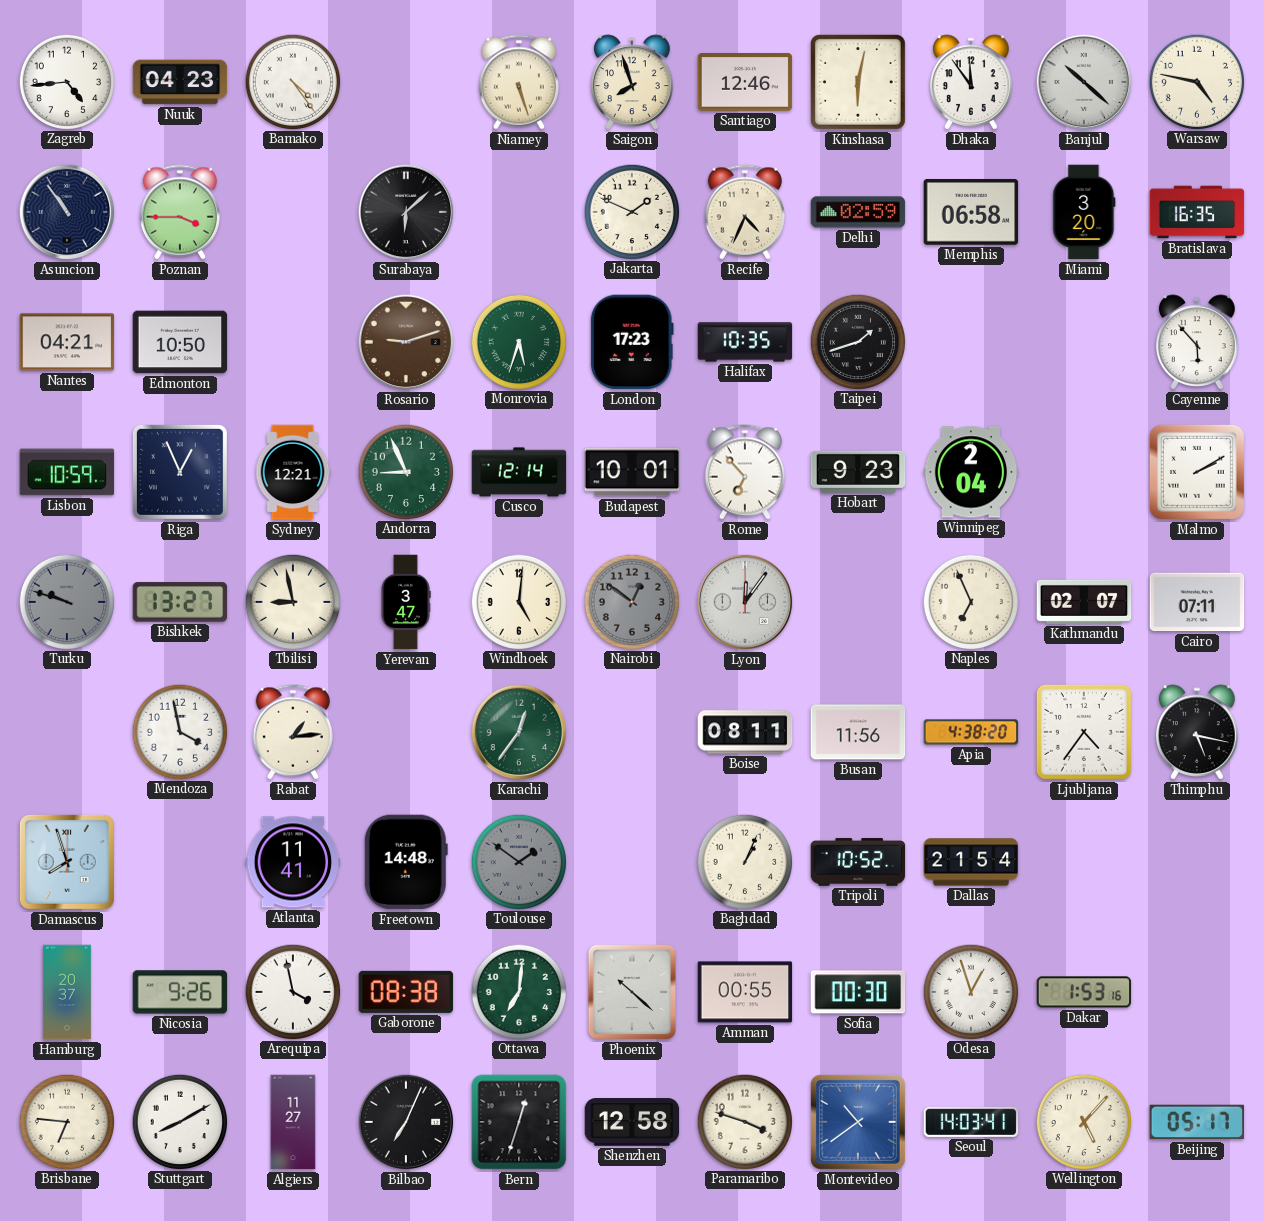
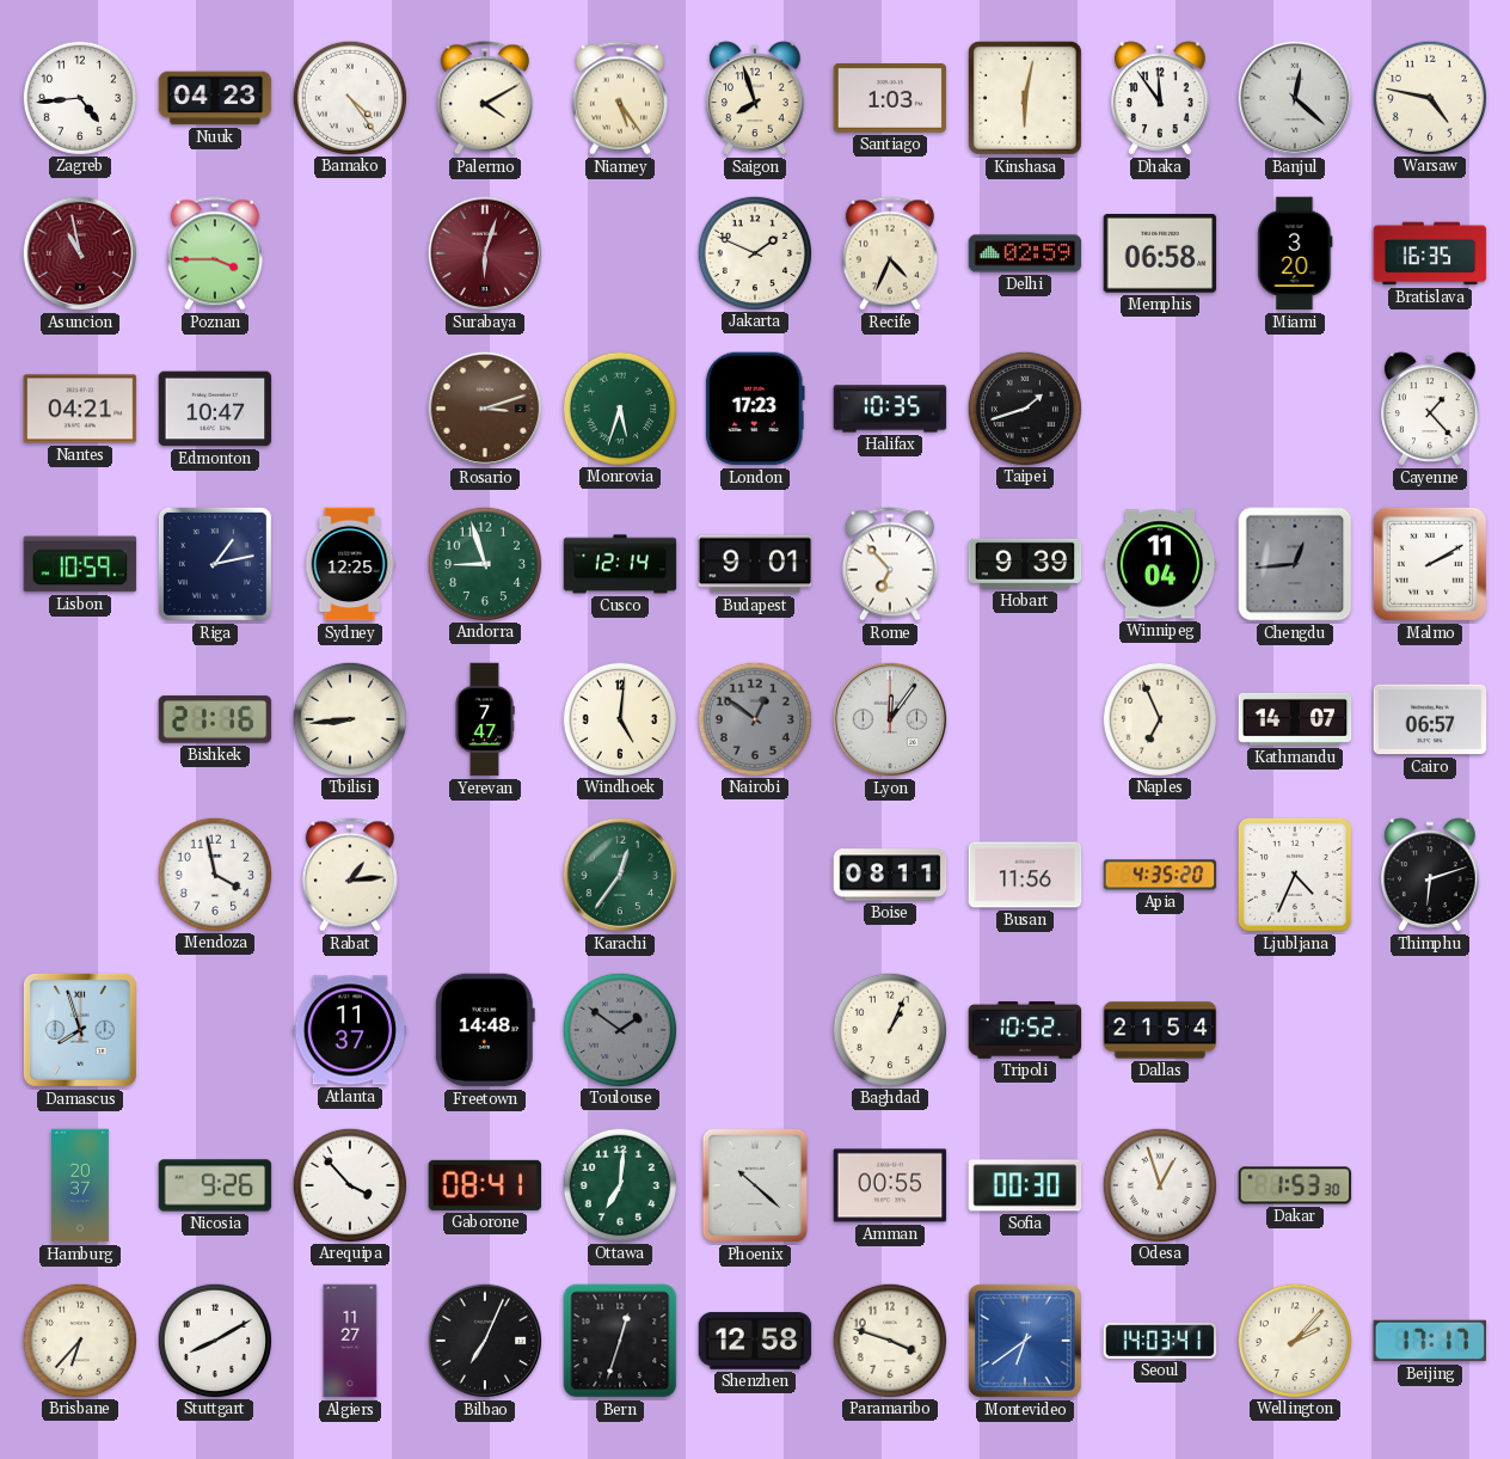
Palermo: none -> 4:10 (485, 98)
Niamey: 5:27 -> 5:24 (620, 98)
Santiago: 12:46 -> 1:03 (890, 99)
Banjul: 10:22 -> 12:22 (1295, 98)
Asuncion: 10:54 -> 10:58 (80, 253)
Asuncion dial: navy -> burgundy (80, 253)
Surabaya: 6:08 -> 6:03 (485, 253)
Surabaya dial: black -> burgundy (485, 253)
Edmonton: 10:50 -> 10:47 (215, 409)
Rosario: 9:12 -> 3:12 (485, 409)
Cayenne: 5:53 -> 1:23 (1430, 409)
Riga: 12:56 -> 1:13 (215, 564)
Sydney: 12:21 -> 12:25 (350, 564)
Andorra: 8:56 -> 8:57 (484, 563)
Budapest: 10:01 -> 9:01 (755, 564)
Hobart: 9:23 -> 9:39 (1025, 564)
Winnipeg: 2:04 -> 11:04 (1160, 564)
Chengdu: none -> 12:44 (1295, 564)
Turku: 9:48 -> none (66, 601)
Bishkek: 13:27 -> 21:16 (215, 719)
Tbilisi: 8:58 -> 8:44 (349, 718)
Yerevan: 3:47 -> 7:47 (485, 719)
Kathmandu: 02:07 -> 14:07 (1295, 719)
Cairo: 07:11 -> 06:57 (1430, 719)
Apia: 4:38 -> 4:35 (1160, 875)
Ljubljana: 4:36 -> 4:34 (1295, 875)
Thimphu: 5:17 -> 6:12 (1430, 875)
Atlanta: 11:41 -> 11:37 (350, 1030)
Arequipa: 3:58 -> 3:53 (349, 1184)
Gaborone: 08:38 -> 08:41 (485, 1185)
Dakar: 1:53:16 -> 1:53:30 (1295, 1185)
Brisbane: 6:46 -> 6:37 (79, 1340)
Montevideo: 10:39 -> 6:39 (1025, 1341)
Wellington: 5:07 -> 2:07 (1294, 1340)
Beijing: 05:17 -> 17:17 (1430, 1341)
